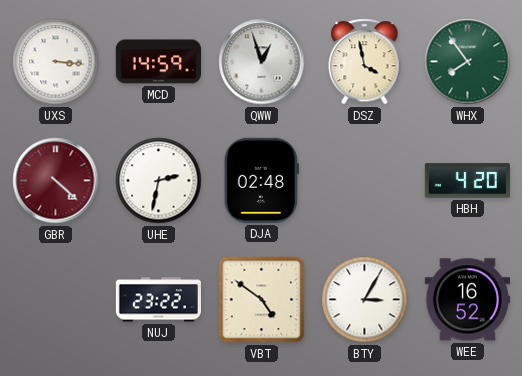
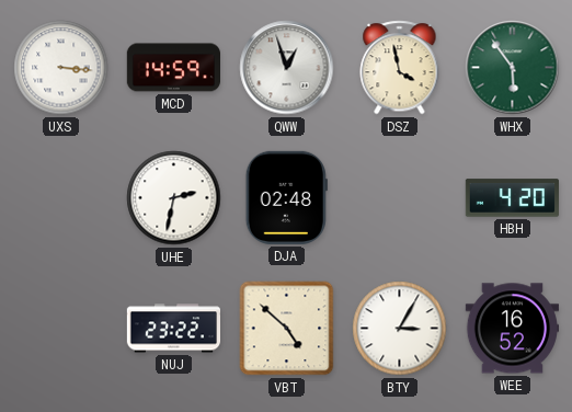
WHX: 7:54 -> 5:54 (513, 68)
GBR: 4:22 -> none (56, 181)
VBT: 4:51 -> 4:52 (287, 329)
